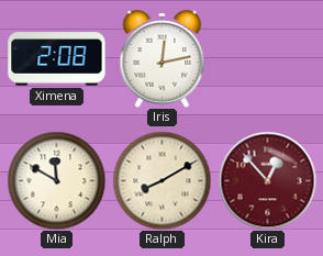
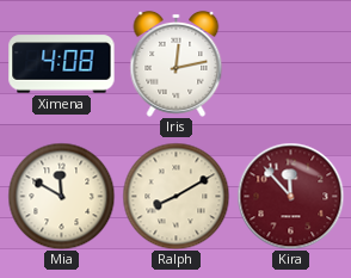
Ximena: 2:08 -> 4:08 (62, 64)
Kira: 12:53 -> 11:53 (290, 196)
